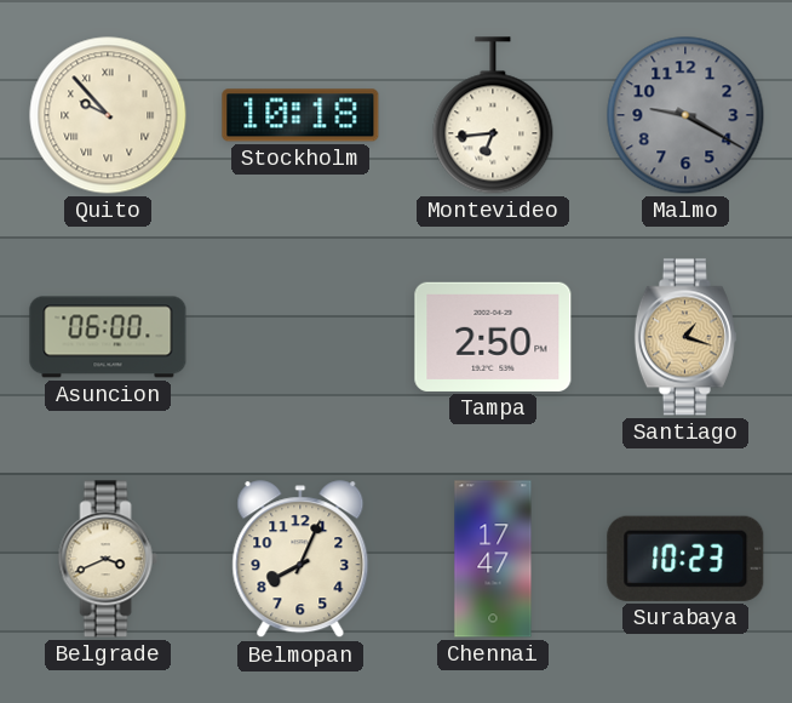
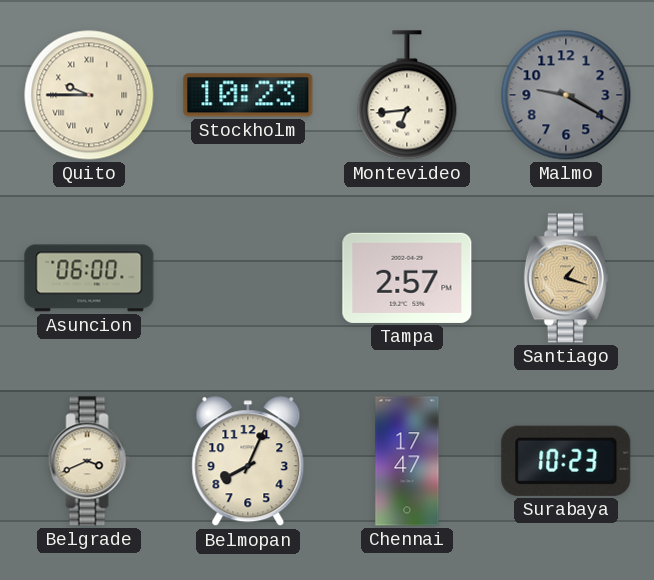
Quito: 9:53 -> 9:45 (89, 95)
Stockholm: 10:18 -> 10:23 (248, 95)
Tampa: 2:50 -> 2:57 (407, 278)
